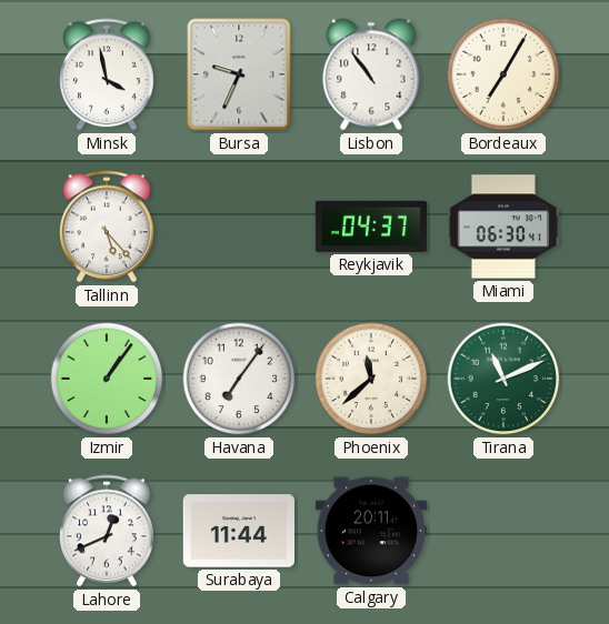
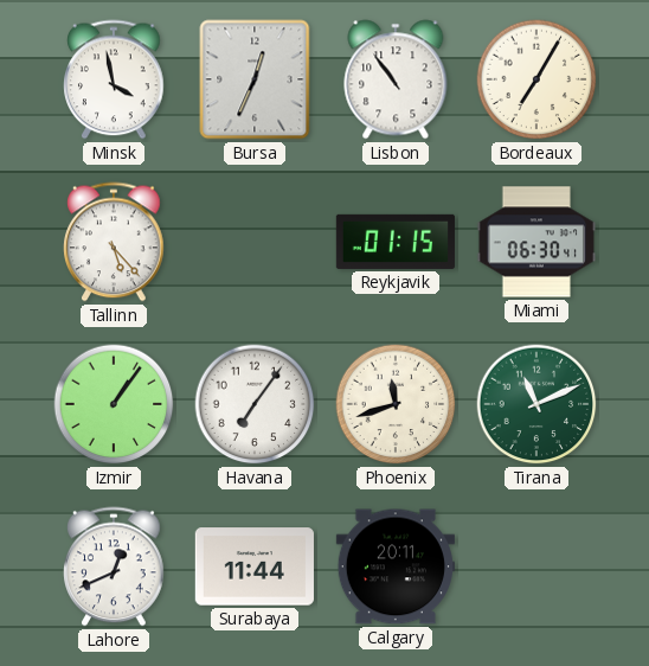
Bursa: 9:34 -> 12:34 (255, 79)
Reykjavik: 04:37 -> 01:15 (396, 242)
Phoenix: 11:38 -> 11:42 (396, 404)
